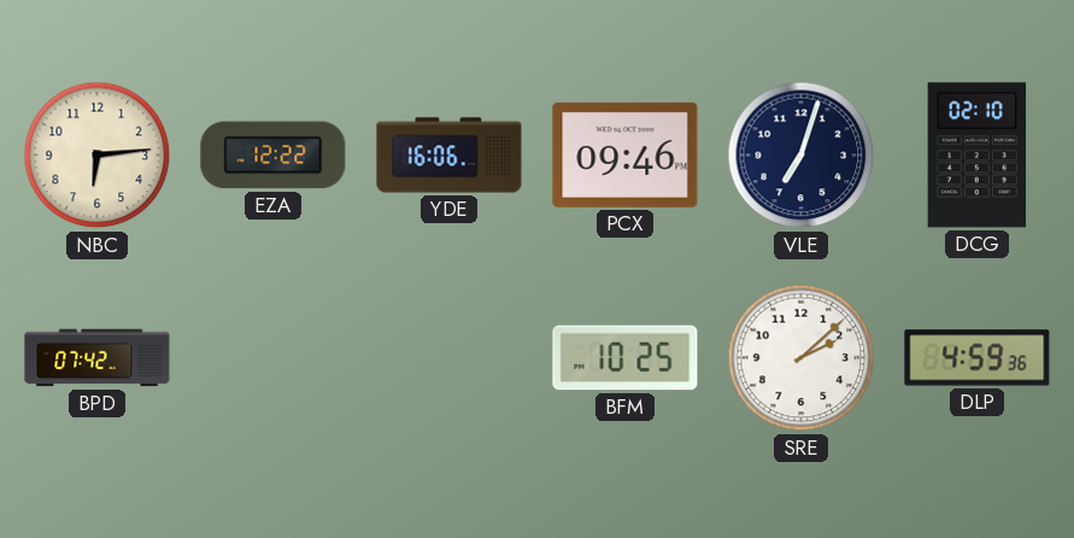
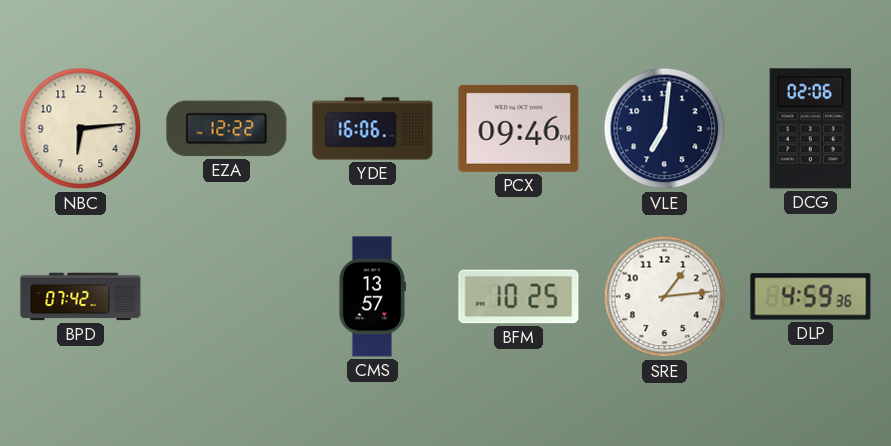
VLE: 7:03 -> 7:01 (665, 129)
DCG: 02:10 -> 02:06 (811, 129)
CMS: none -> 13:57 (372, 297)
SRE: 2:08 -> 1:14 (665, 297)
